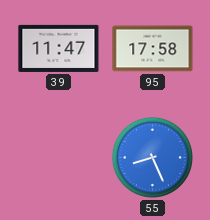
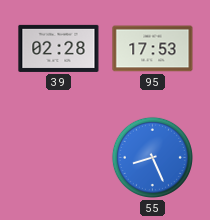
39: 11:47 -> 02:28 (59, 48)
95: 17:58 -> 17:53 (153, 49)
